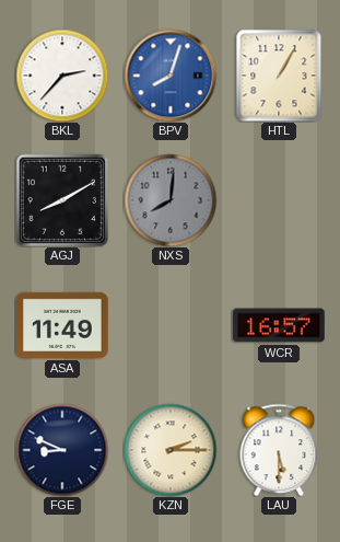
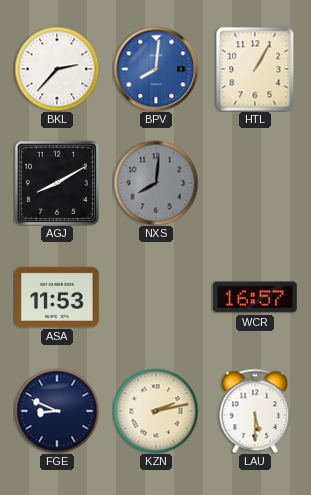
BPV: 8:03 -> 8:01 (156, 69)
ASA: 11:49 -> 11:53 (57, 297)
KZN: 2:15 -> 2:13 (156, 411)
